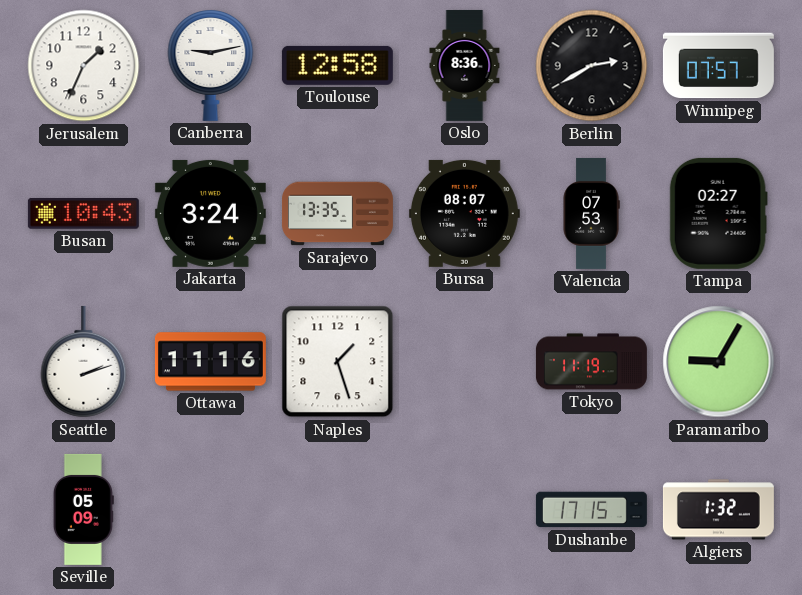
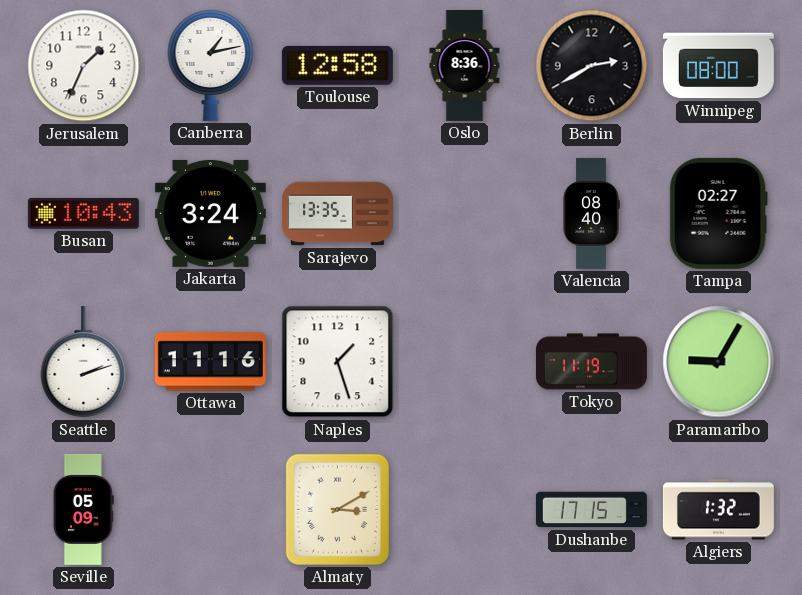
Canberra: 9:13 -> 1:13 (211, 65)
Winnipeg: 07:57 -> 08:00 (718, 66)
Bursa: 08:07 -> none (464, 213)
Valencia: 07:53 -> 08:40 (591, 213)
Almaty: none -> 3:10 (337, 509)
